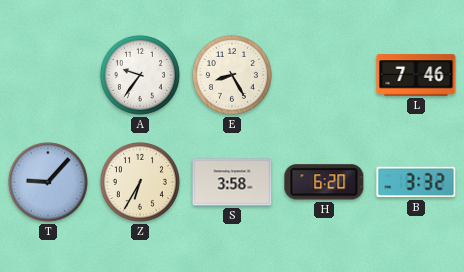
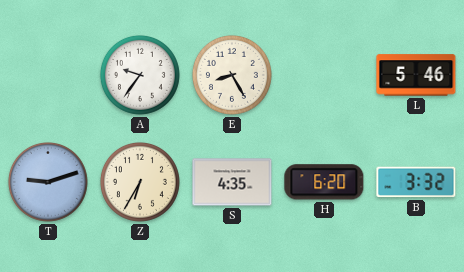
L: 7:46 -> 5:46 (416, 75)
T: 9:07 -> 9:12 (48, 182)
S: 3:58 -> 4:35 (232, 182)
